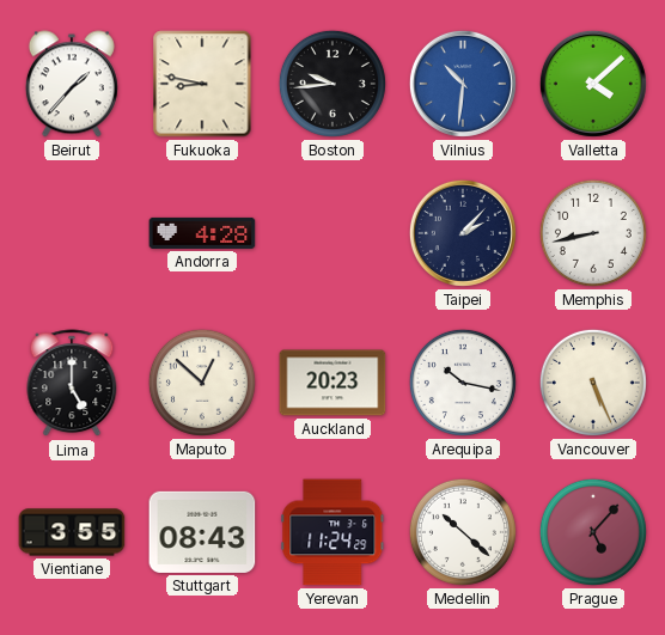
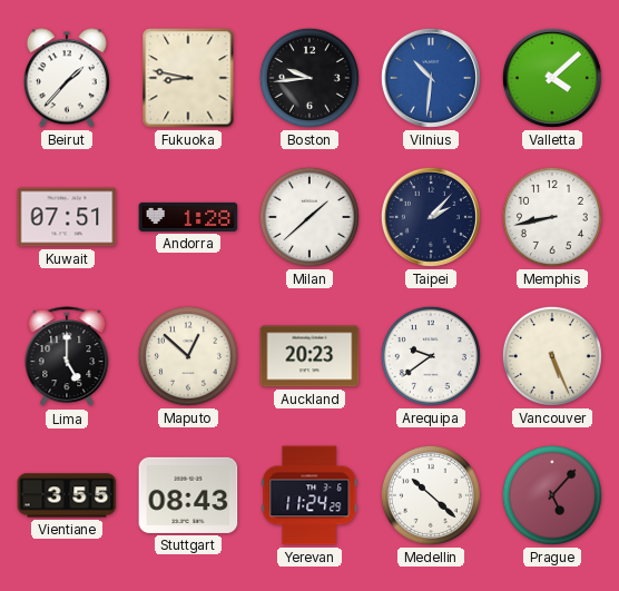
Kuwait: none -> 07:51 (67, 217)
Andorra: 4:28 -> 1:28 (188, 217)
Milan: none -> 1:38 (309, 217)
Arequipa: 10:17 -> 9:39 (431, 356)
